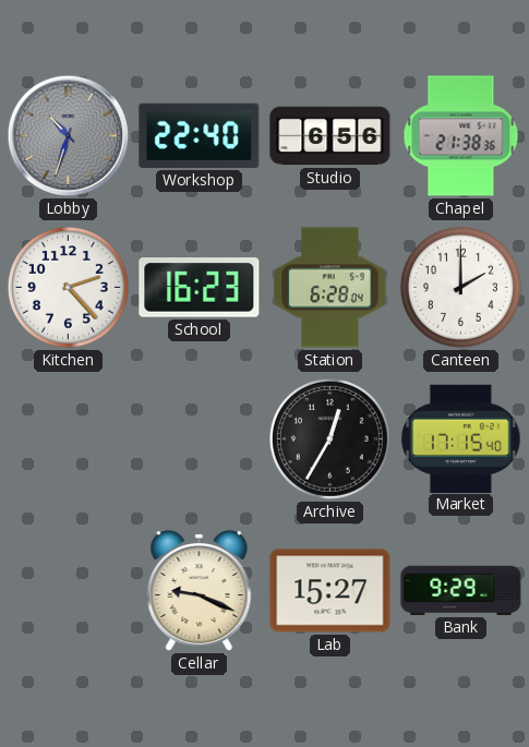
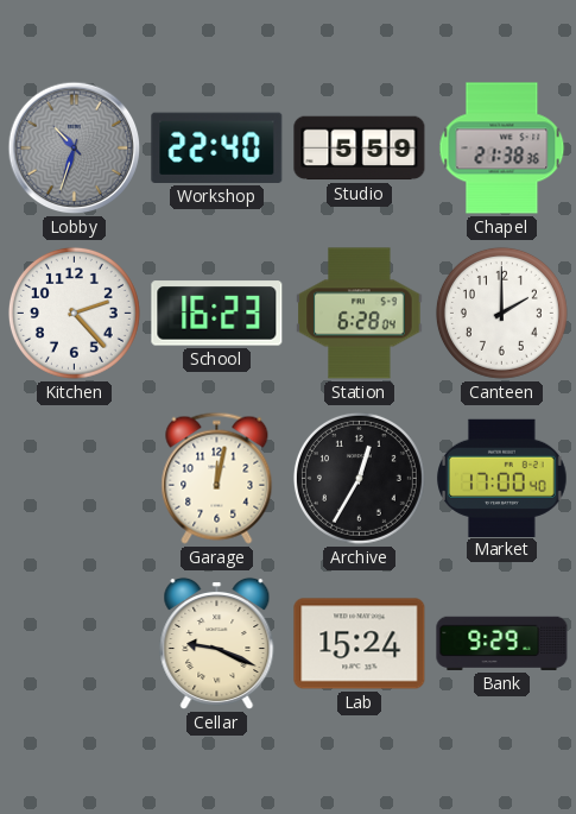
Studio: 6:56 -> 5:59 (360, 149)
Garage: none -> 12:02 (217, 478)
Market: 17:15 -> 17:00 (502, 478)
Lab: 15:27 -> 15:24 (360, 644)
